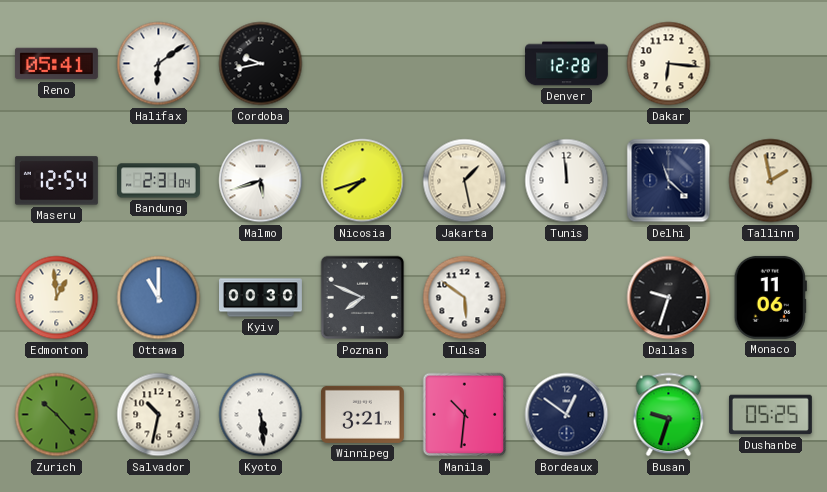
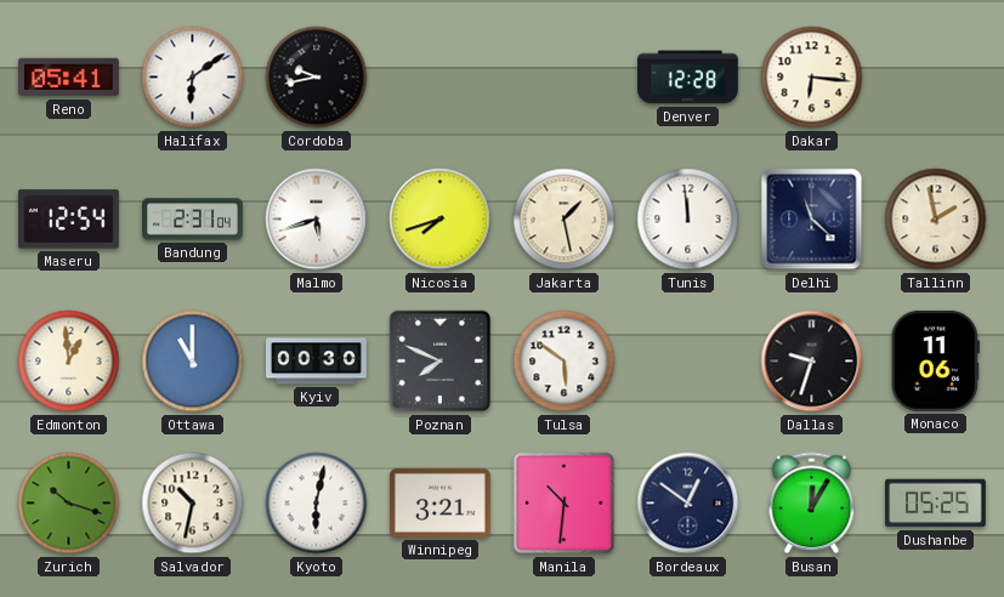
Zurich: 10:23 -> 10:18 (69, 504)
Kyoto: 5:29 -> 6:02 (317, 504)
Busan: 9:33 -> 12:05 (812, 504)
